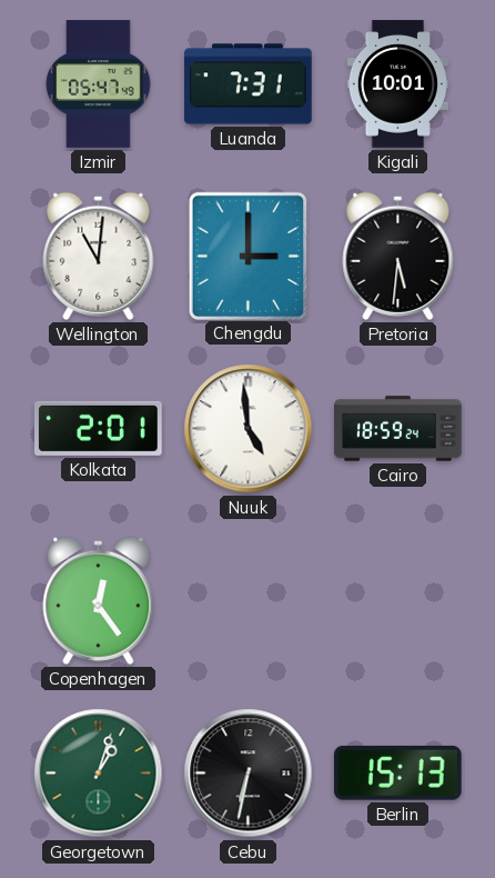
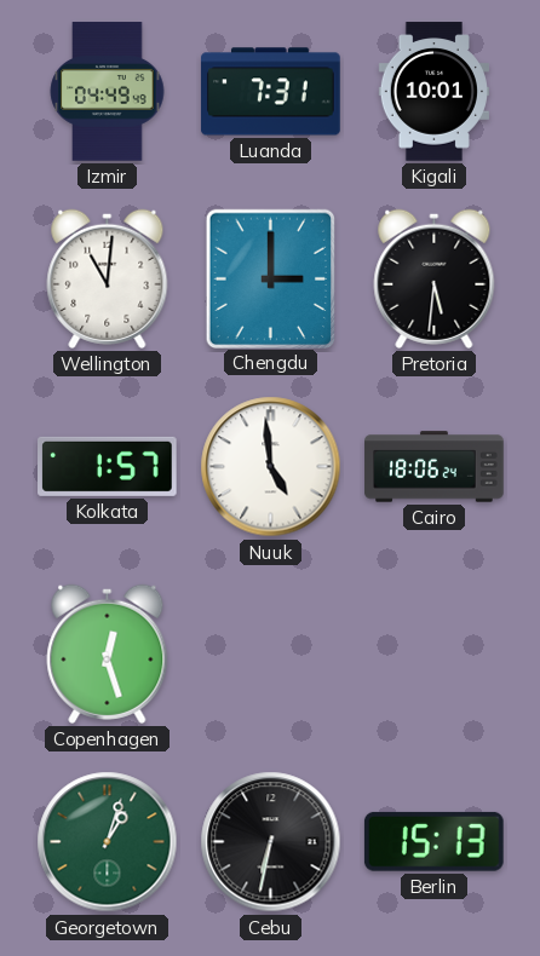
Izmir: 05:47 -> 04:49 (108, 92)
Kolkata: 2:01 -> 1:57 (108, 466)
Cairo: 18:59 -> 18:06 (435, 467)
Copenhagen: 12:24 -> 12:27 (108, 653)
